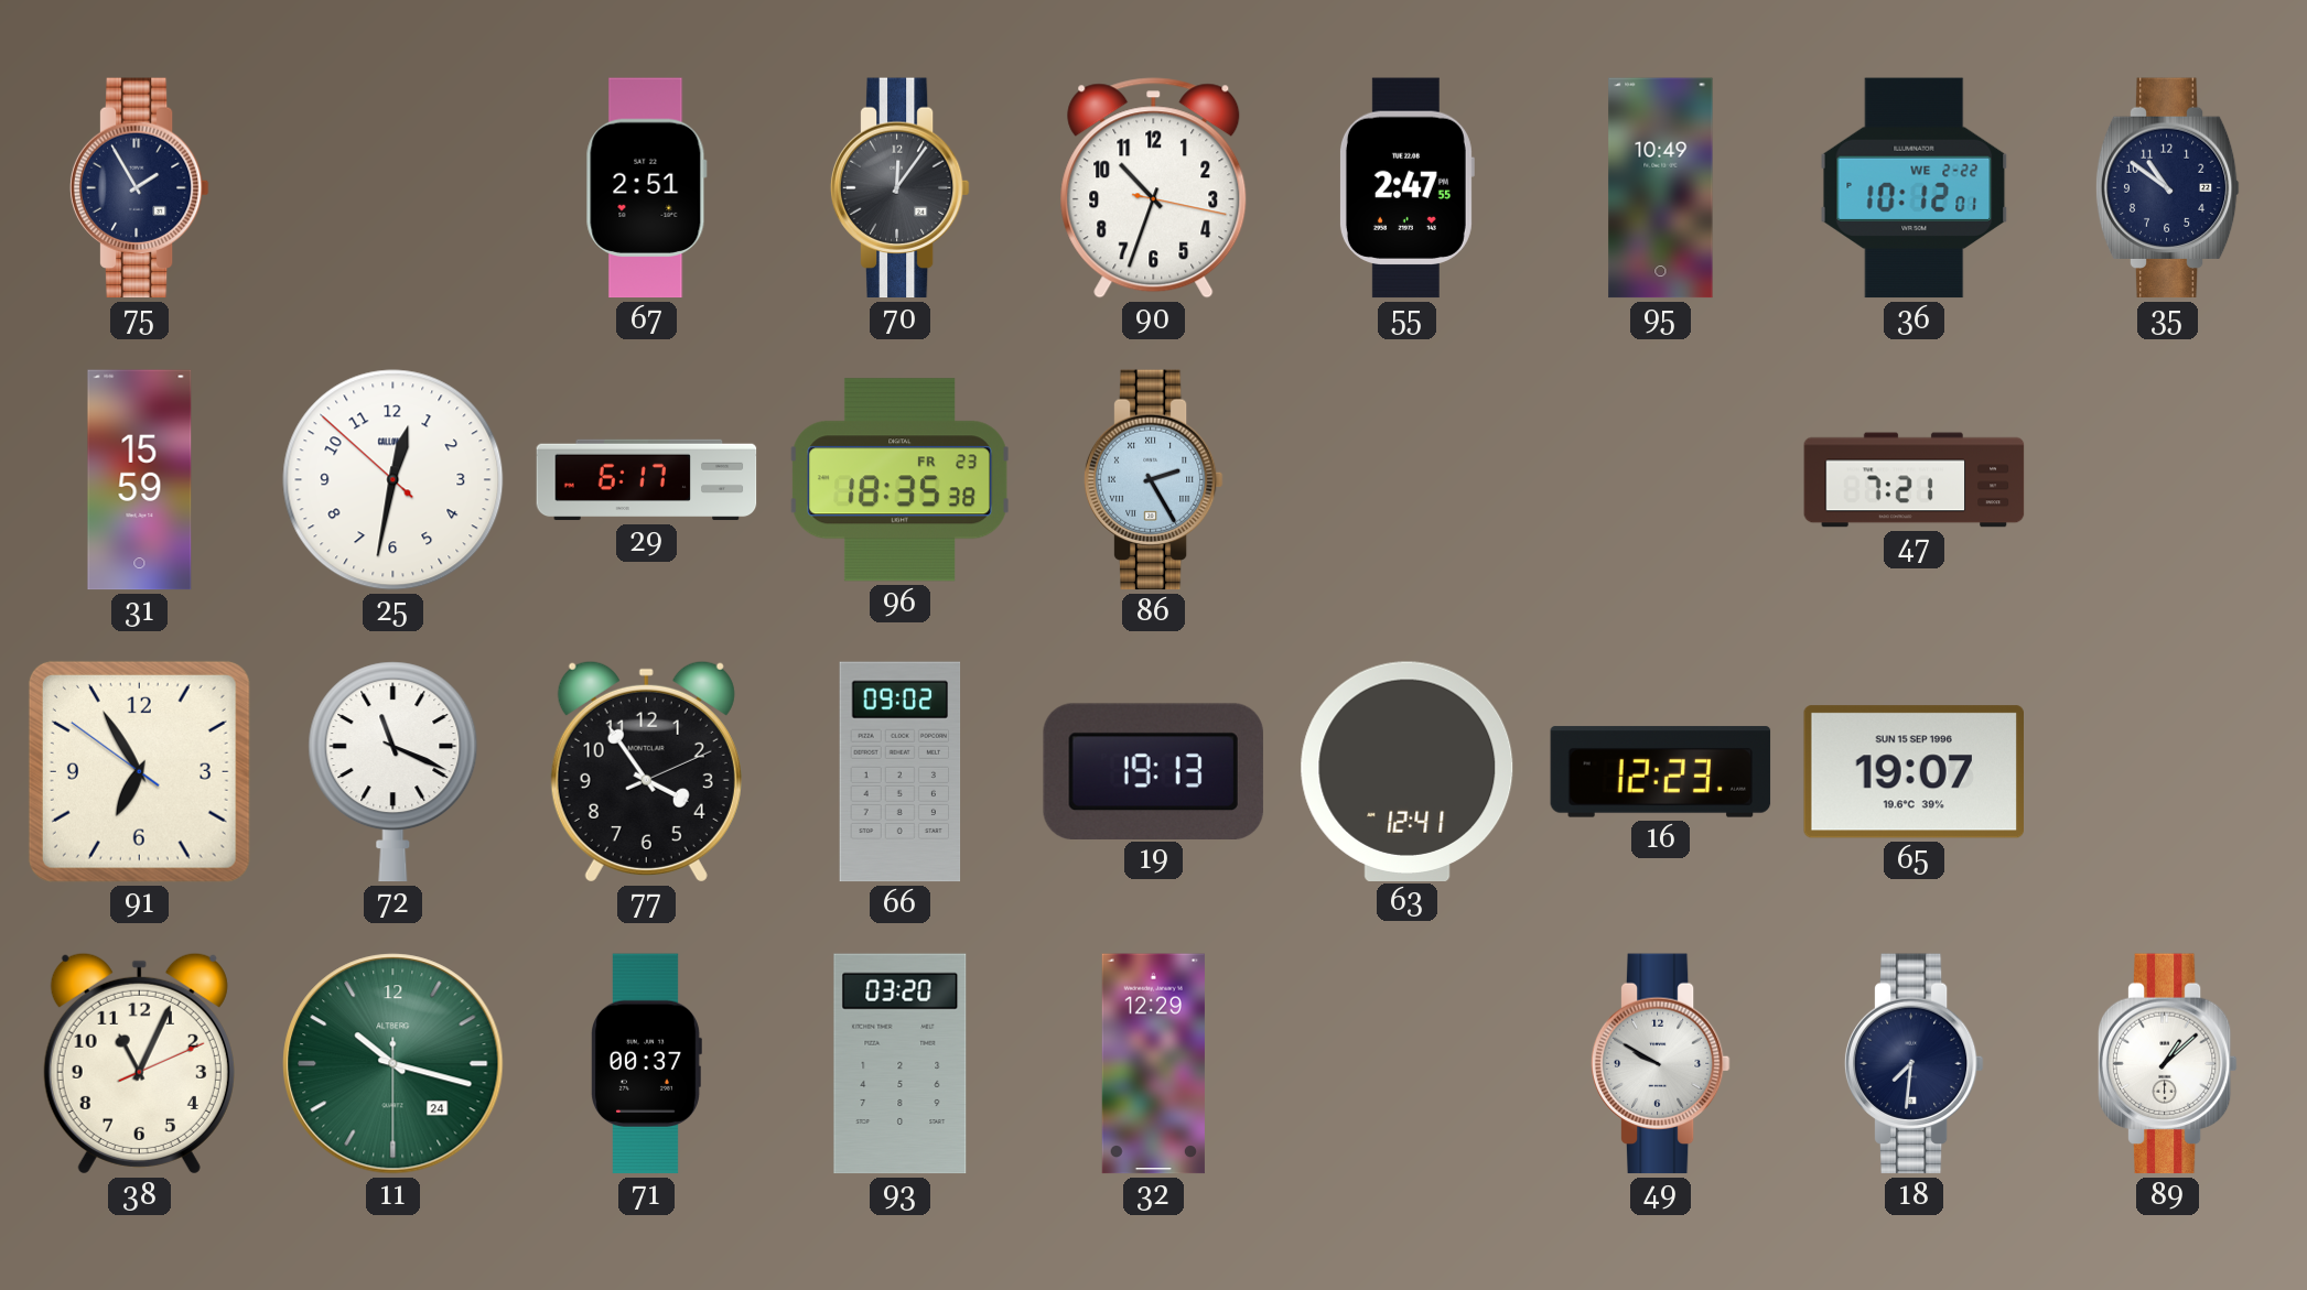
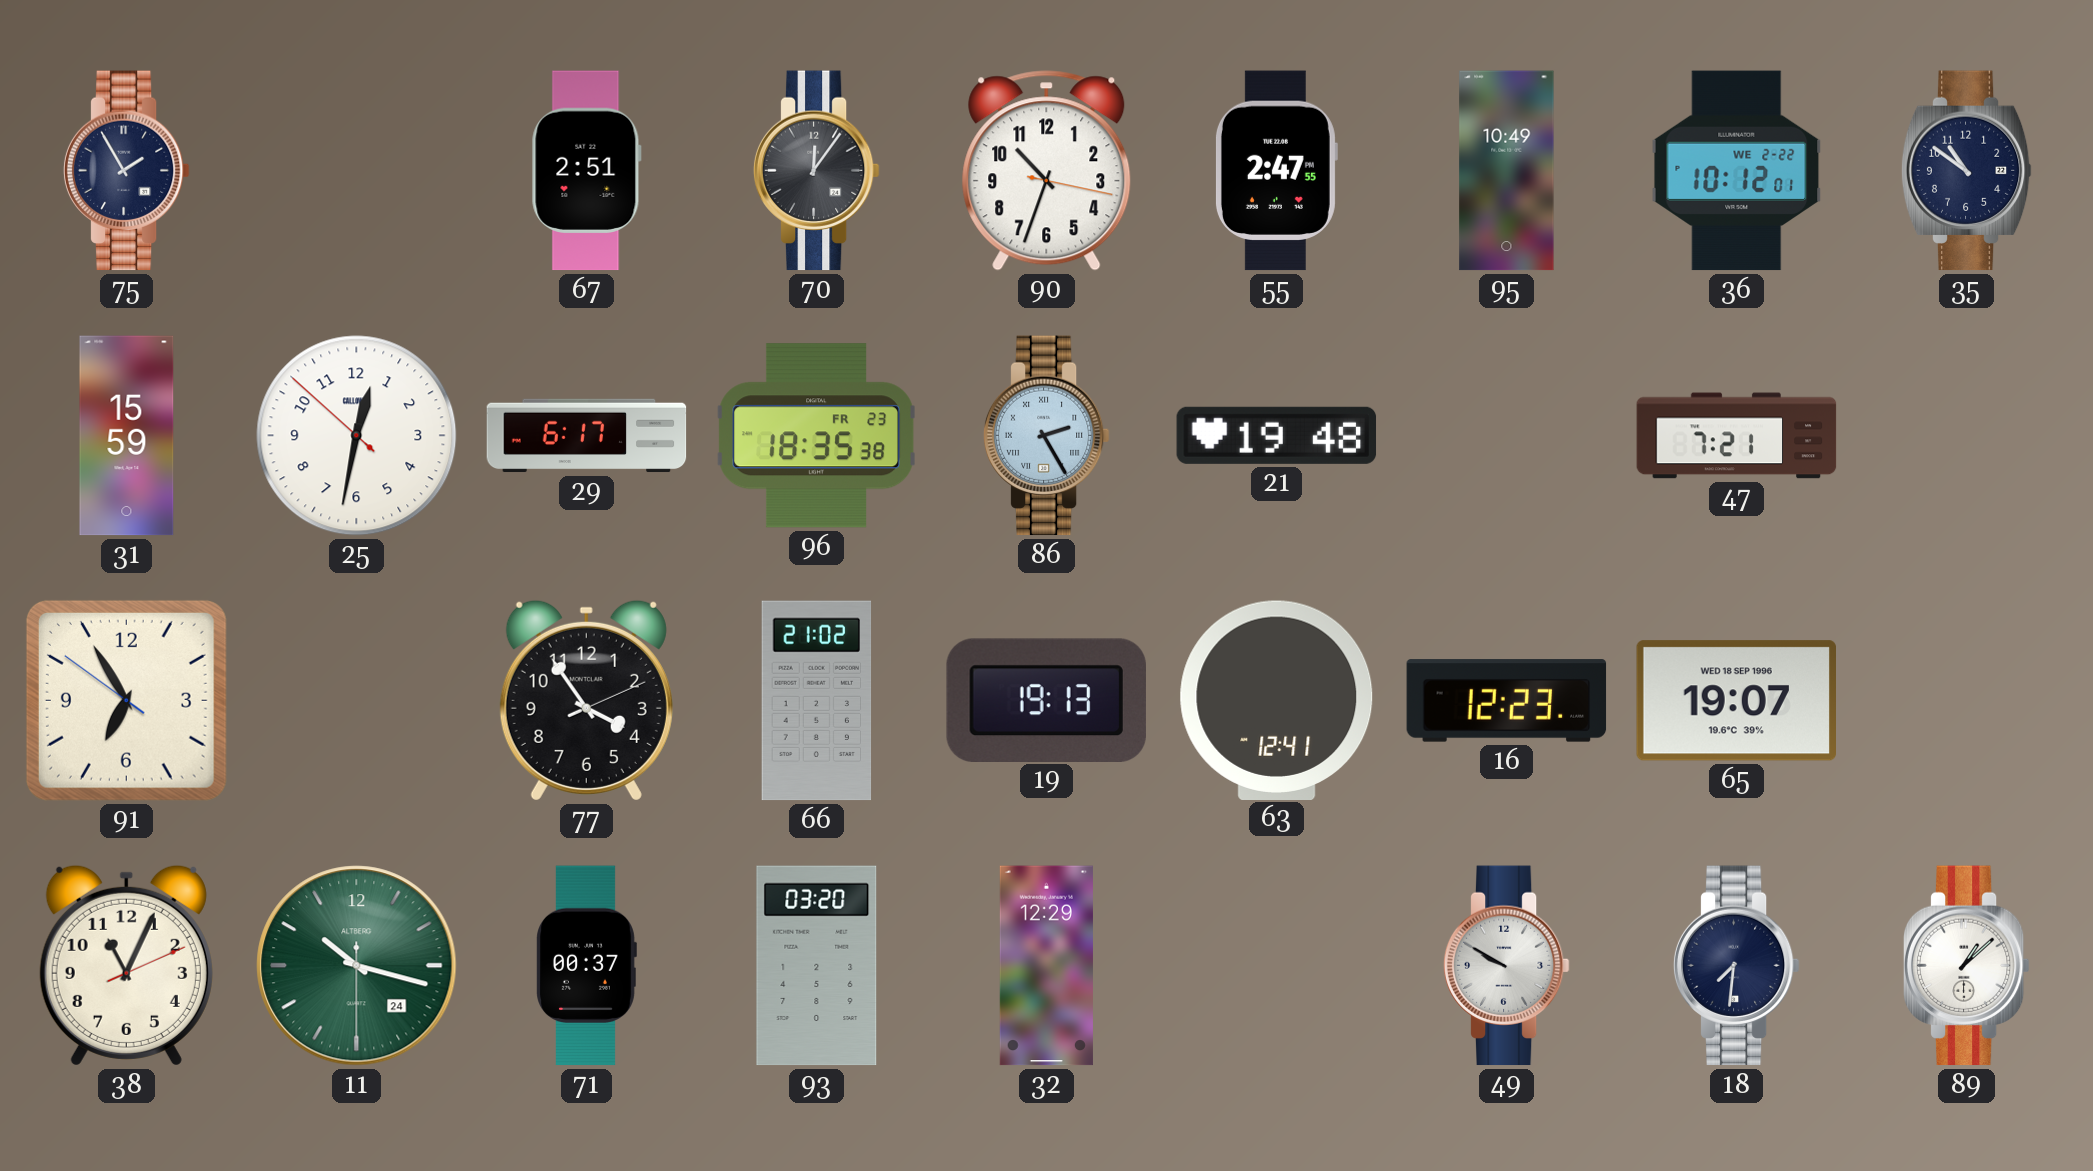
21: none -> 19:48 (1277, 435)
72: 11:19 -> none (394, 772)
66: 09:02 -> 21:02 (817, 701)
65 date: SUN 15 SEP 1996 -> WED 18 SEP 1996 (1736, 701)
